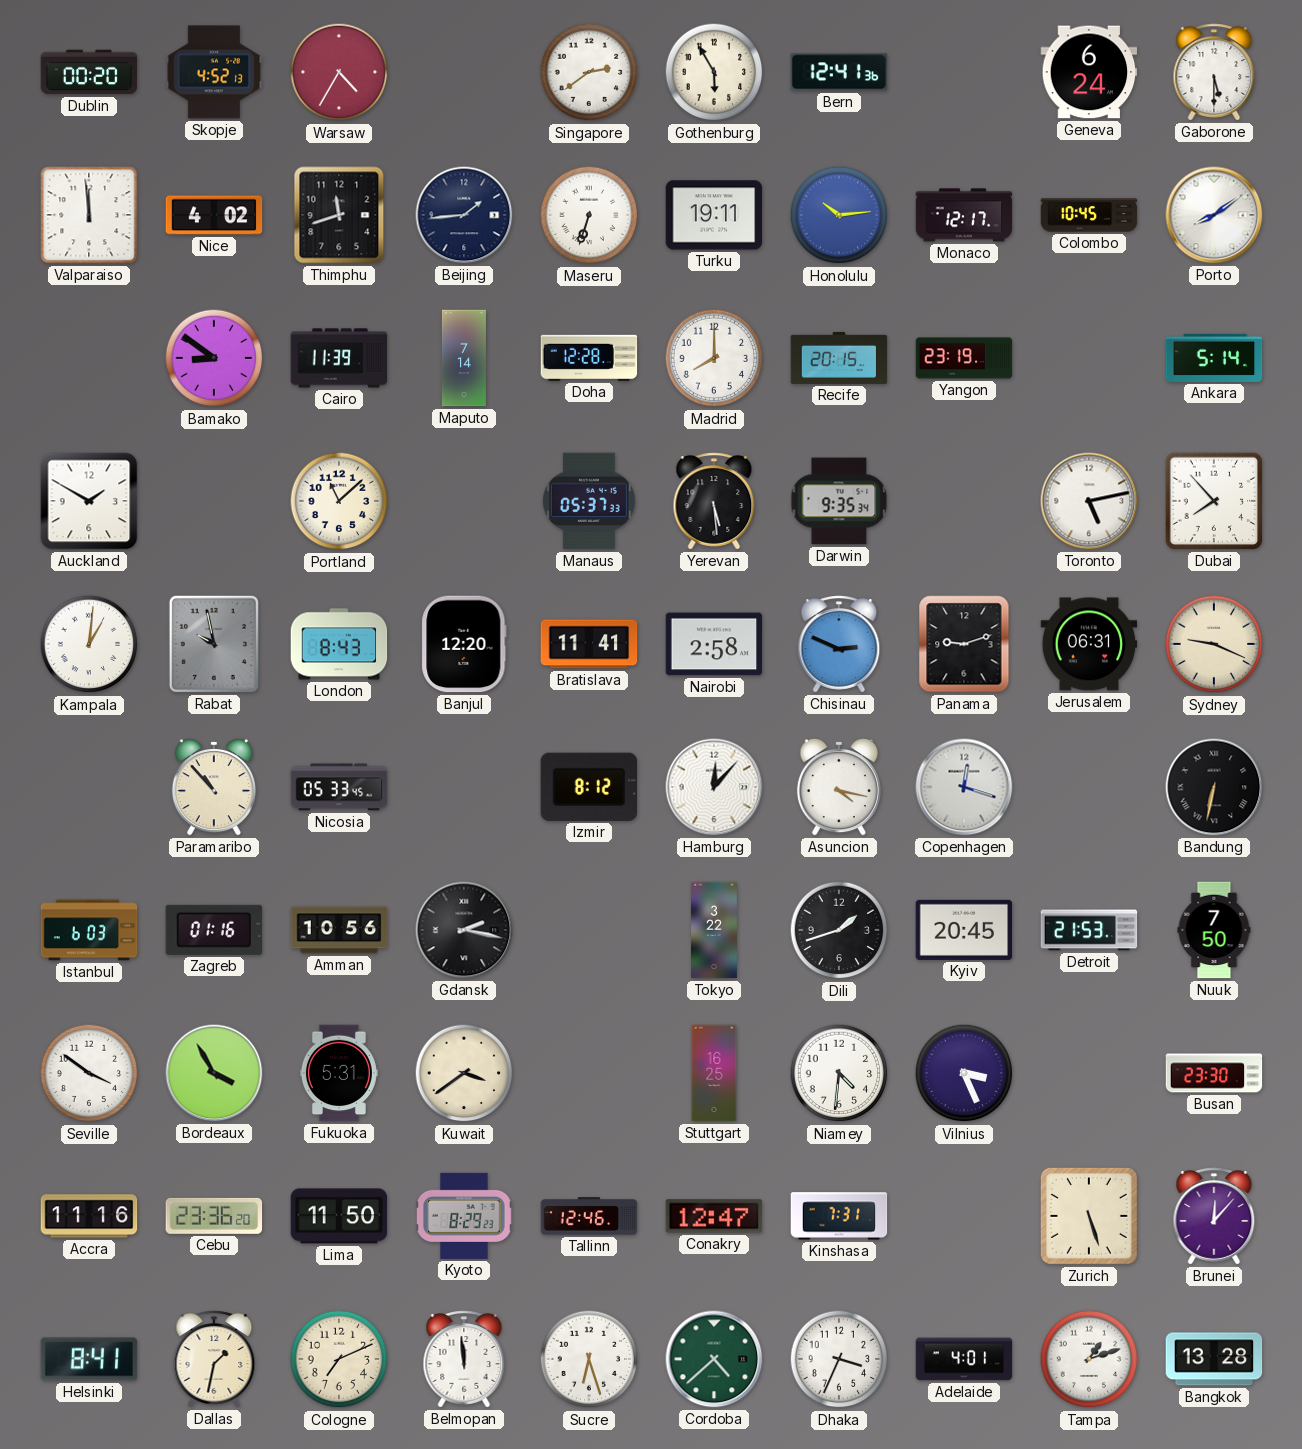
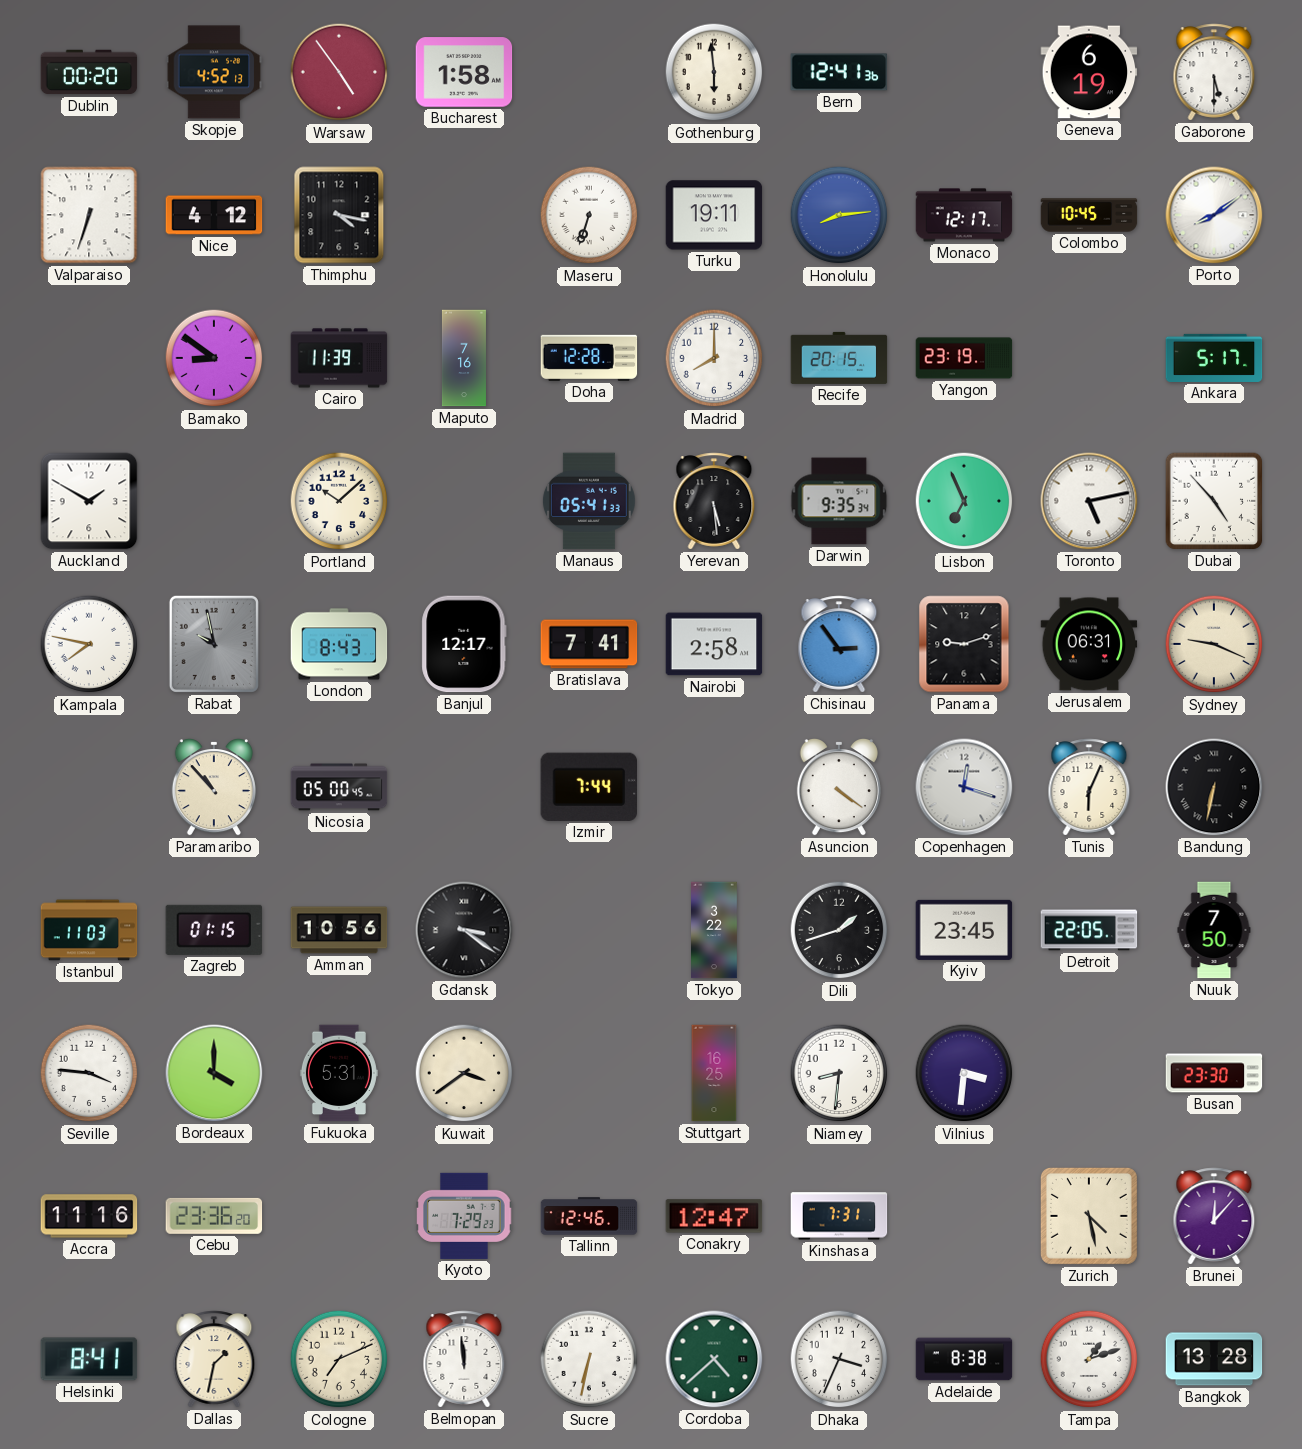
Warsaw: 4:35 -> 4:54 (339, 72)
Bucharest: none -> 1:58 (464, 72)
Singapore: 2:39 -> none (589, 72)
Gothenburg: 5:55 -> 5:59 (714, 72)
Geneva: 6:24 -> 6:19 (1089, 72)
Valparaiso: 11:59 -> 6:33 (89, 215)
Nice: 4:02 -> 4:12 (214, 215)
Thimphu: 11:42 -> 4:17 (339, 215)
Beijing: 1:44 -> none (464, 215)
Honolulu: 10:14 -> 8:14 (839, 215)
Maputo: 7:14 -> 7:16 (464, 358)
Ankara: 5:14 -> 5:17 (1214, 358)
Portland: 11:08 -> 10:08 (339, 501)
Manaus: 05:37 -> 05:41 (589, 501)
Lisbon: none -> 6:56 (964, 501)
Dubai: 7:53 -> 4:53 (1214, 501)
Kampala: 1:01 -> 7:47 (89, 644)
Banjul: 12:20 -> 12:17 (464, 644)
Bratislava: 11:41 -> 7:41 (589, 644)
Chisinau: 2:49 -> 2:54 (839, 644)
Nicosia: 05:33 -> 05:00 (339, 787)
Izmir: 8:12 -> 7:44 (588, 787)
Hamburg: 12:07 -> none (714, 787)
Asuncion: 4:17 -> 4:21 (839, 788)
Tunis: none -> 6:04 (1089, 787)
Istanbul: 6:03 -> 11:03 (89, 930)
Zagreb: 01:16 -> 01:15 (214, 930)
Gdansk: 2:17 -> 3:21 (464, 930)
Kyiv: 20:45 -> 23:45 (964, 930)
Detroit: 21:53 -> 22:05 (1089, 930)
Seville: 3:51 -> 3:46 (89, 1073)
Bordeaux: 3:55 -> 4:00 (214, 1073)
Niamey: 4:31 -> 8:31 (839, 1073)
Vilnius: 3:26 -> 3:31 (964, 1073)
Lima: 11:50 -> none (339, 1216)
Kyoto: 8:29 -> 7:29 (464, 1216)
Zurich: 5:27 -> 4:28 (1089, 1216)
Sucre: 6:27 -> 6:32 (589, 1359)
Adelaide: 4:01 -> 8:38 (964, 1359)
